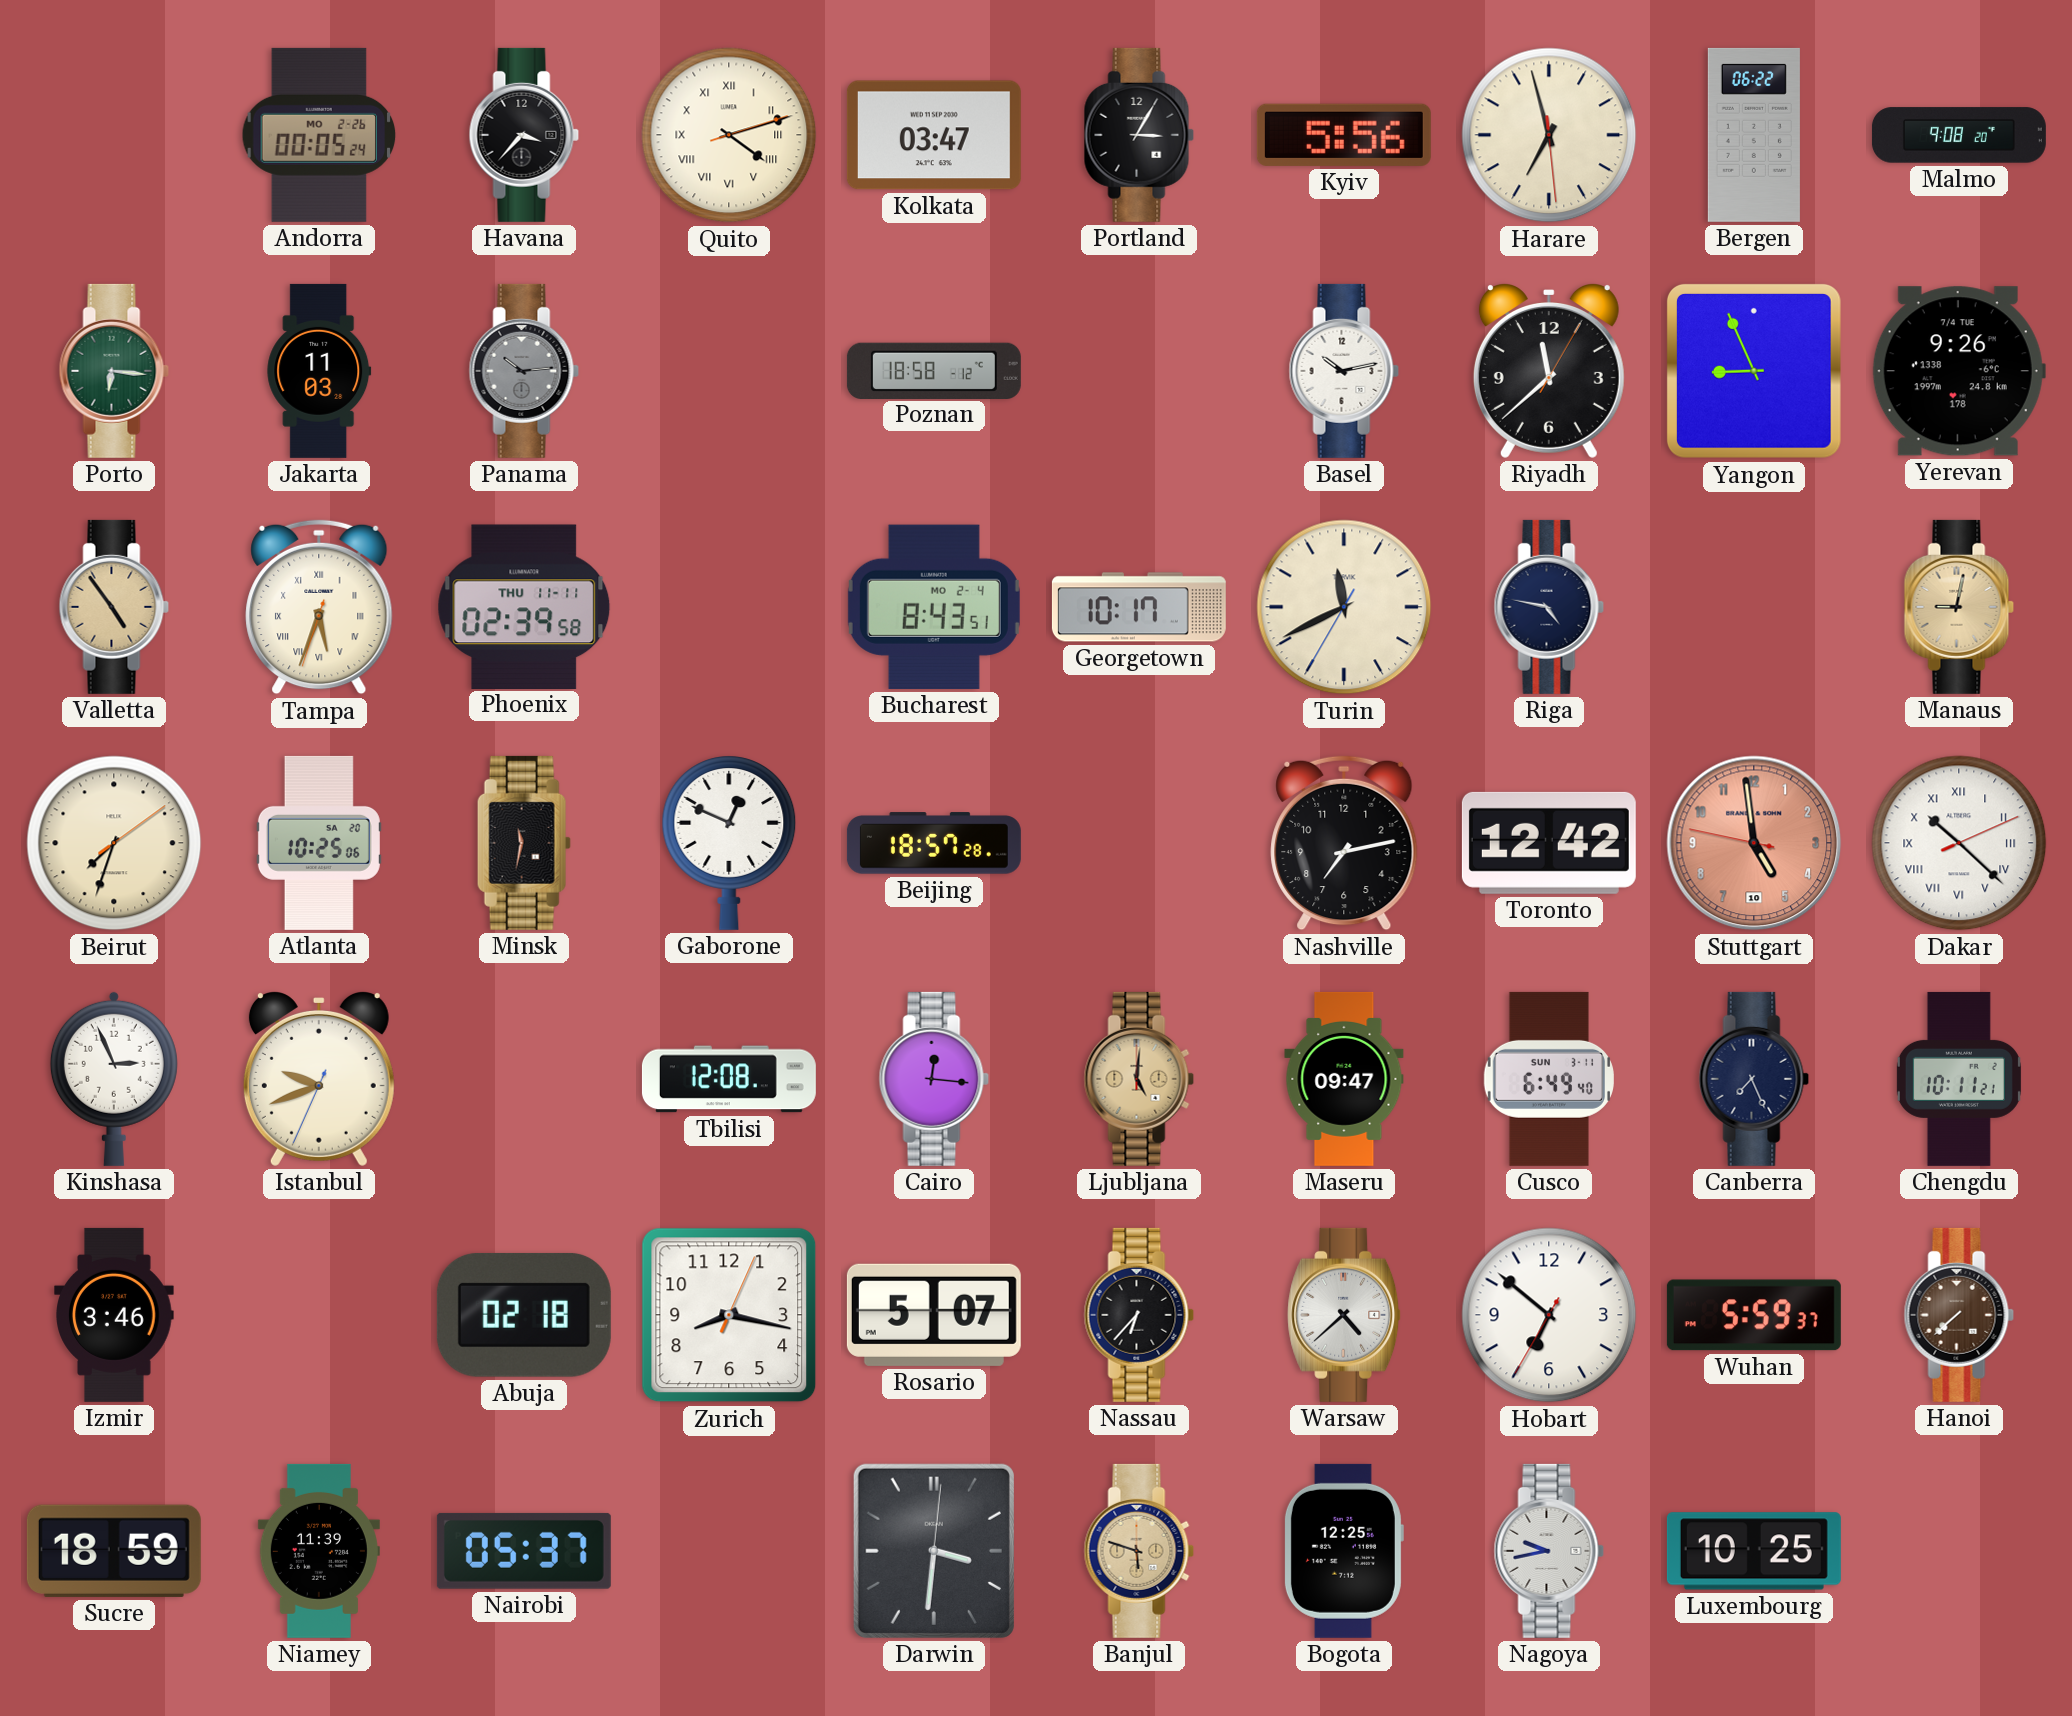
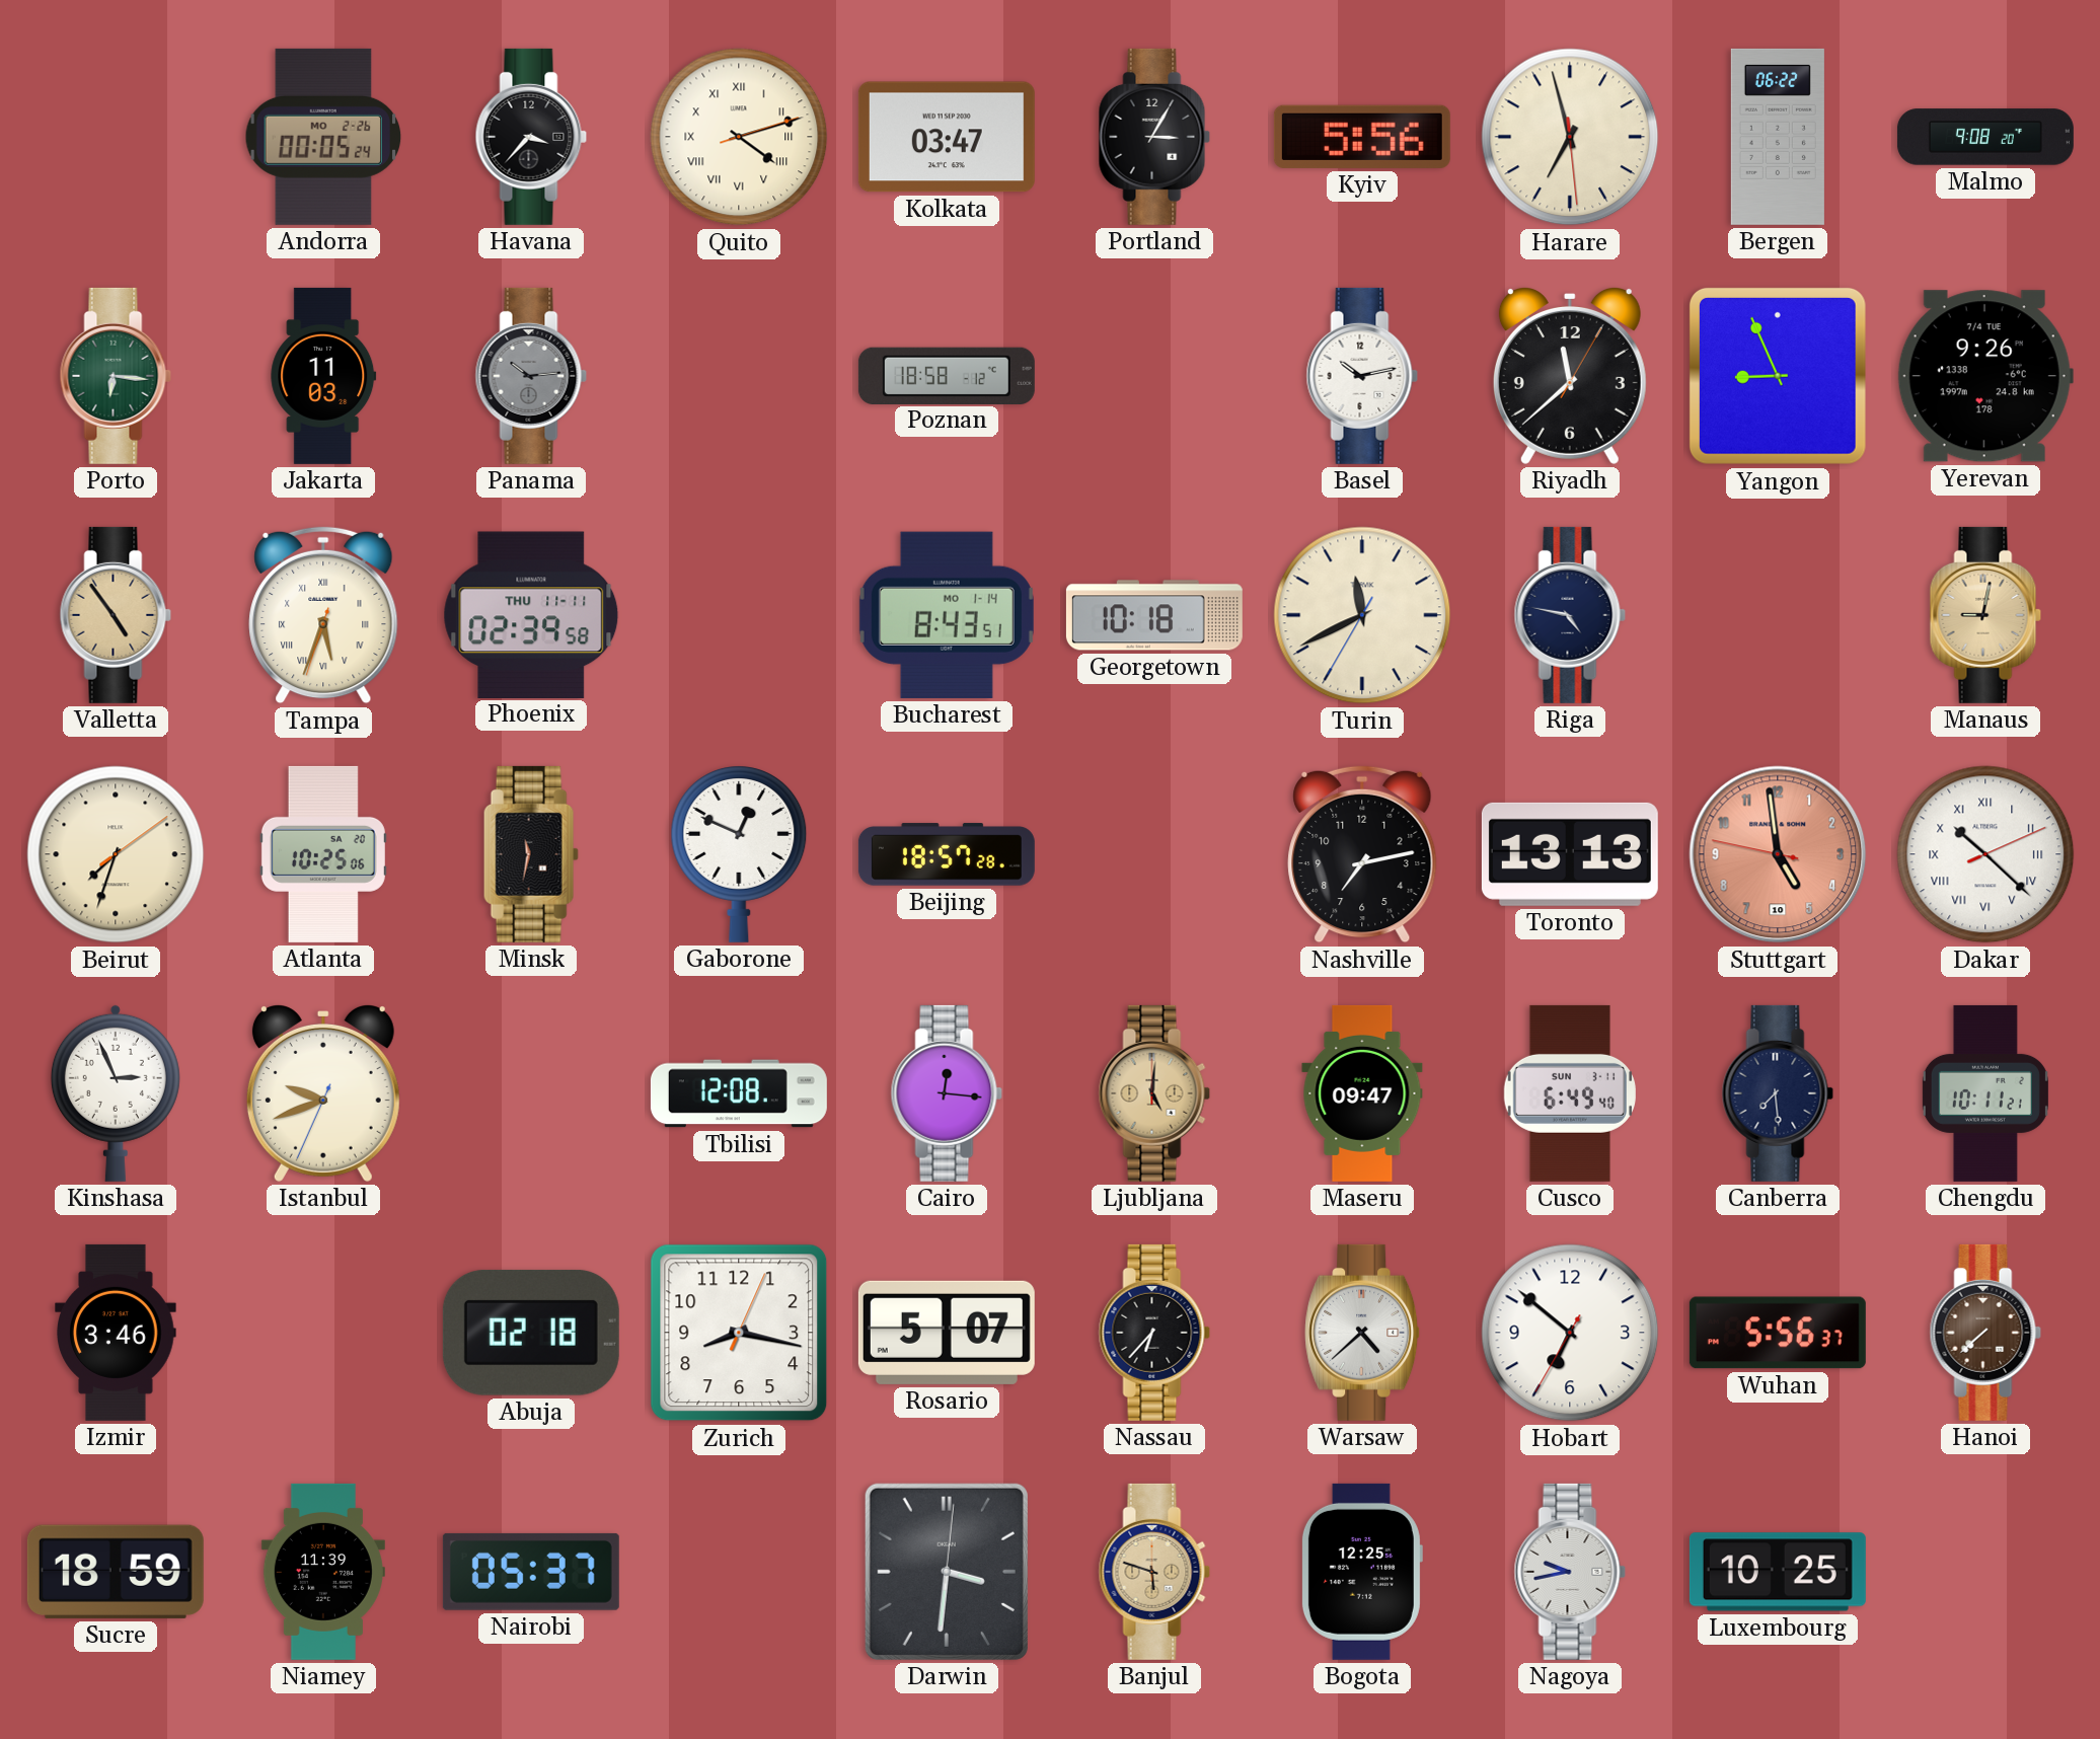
Bucharest date: MO 2-4 -> MO 1-14 (947, 615)
Georgetown: 10:17 -> 10:18 (1154, 615)
Toronto: 12:42 -> 13:13 (1570, 854)
Canberra: 7:26 -> 7:29 (1778, 1093)
Wuhan: 5:59 -> 5:56 (1778, 1333)
